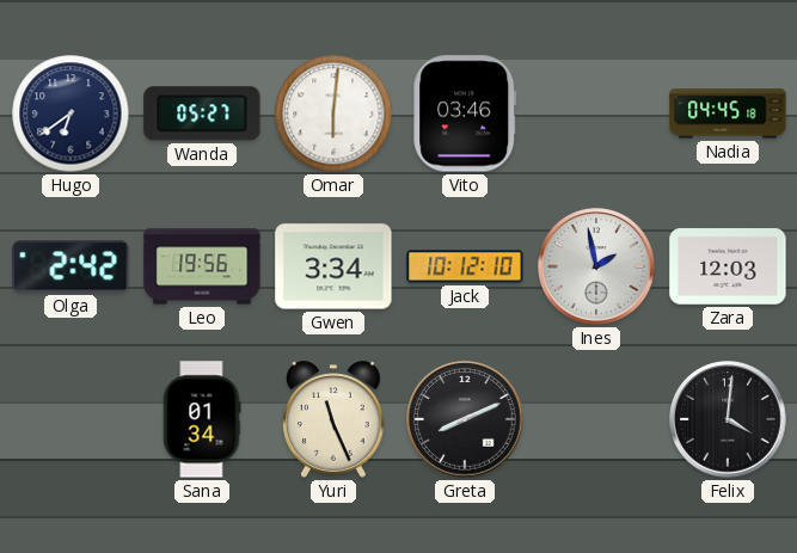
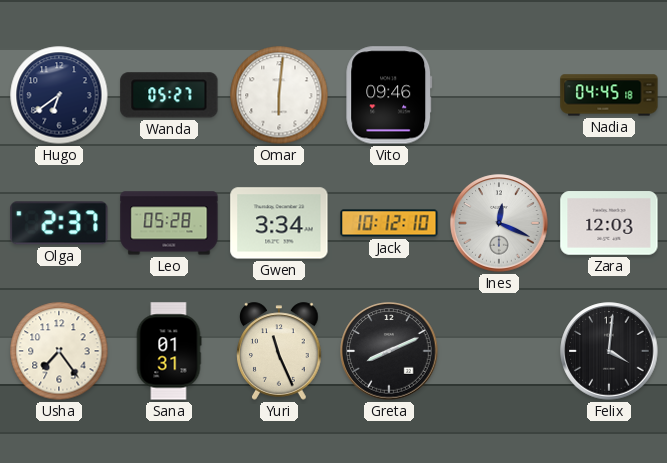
Vito: 03:46 -> 09:46 (389, 95)
Olga: 2:42 -> 2:37 (59, 223)
Leo: 19:56 -> 05:28 (169, 223)
Ines: 1:58 -> 12:19 (499, 223)
Usha: none -> 7:24 (59, 351)
Sana: 01:34 -> 01:31 (169, 351)
